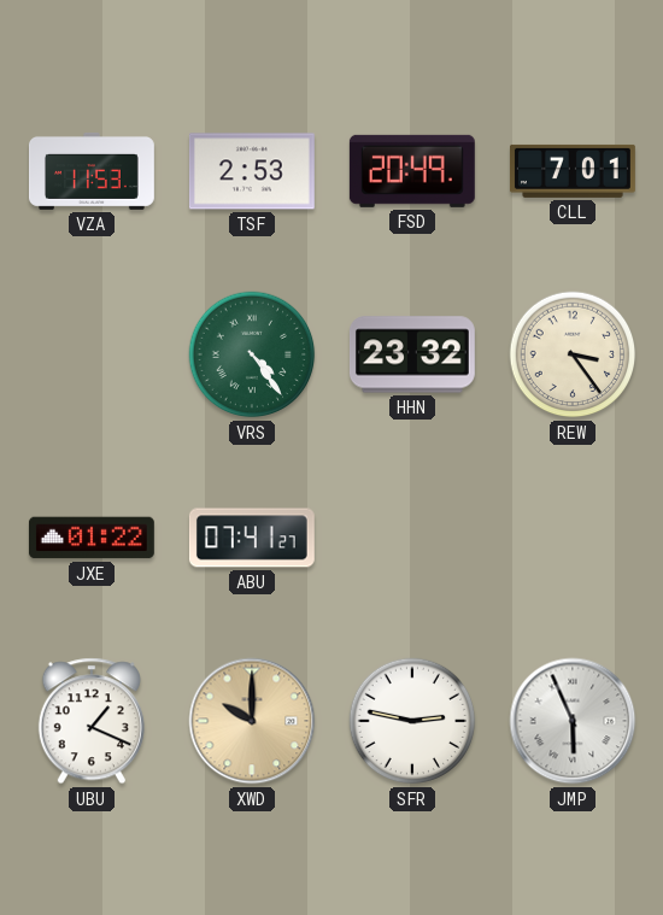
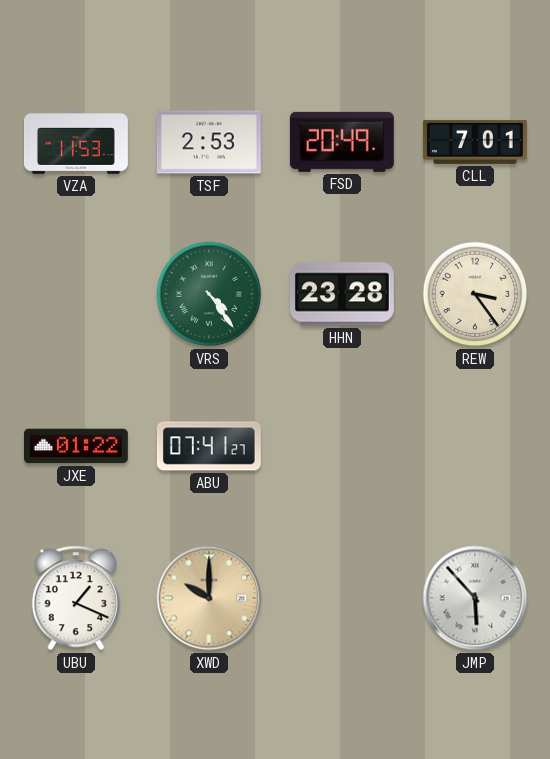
HHN: 23:32 -> 23:28 (342, 294)
SFR: 2:47 -> none (412, 721)
JMP: 5:56 -> 5:53 (475, 598)
